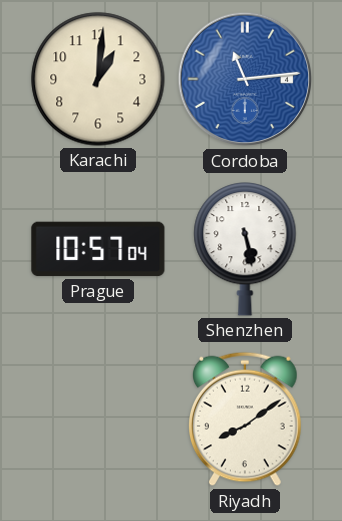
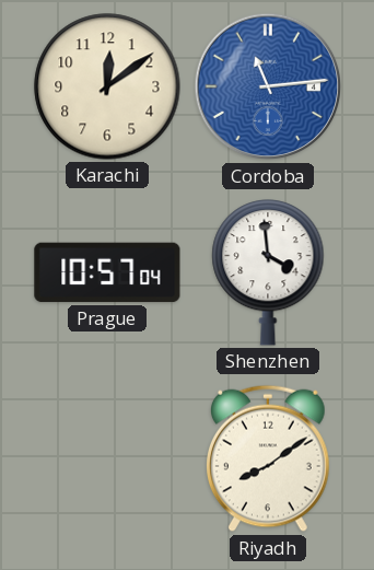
Karachi: 1:01 -> 12:09 (107, 86)
Shenzhen: 5:28 -> 3:59 (268, 272)
